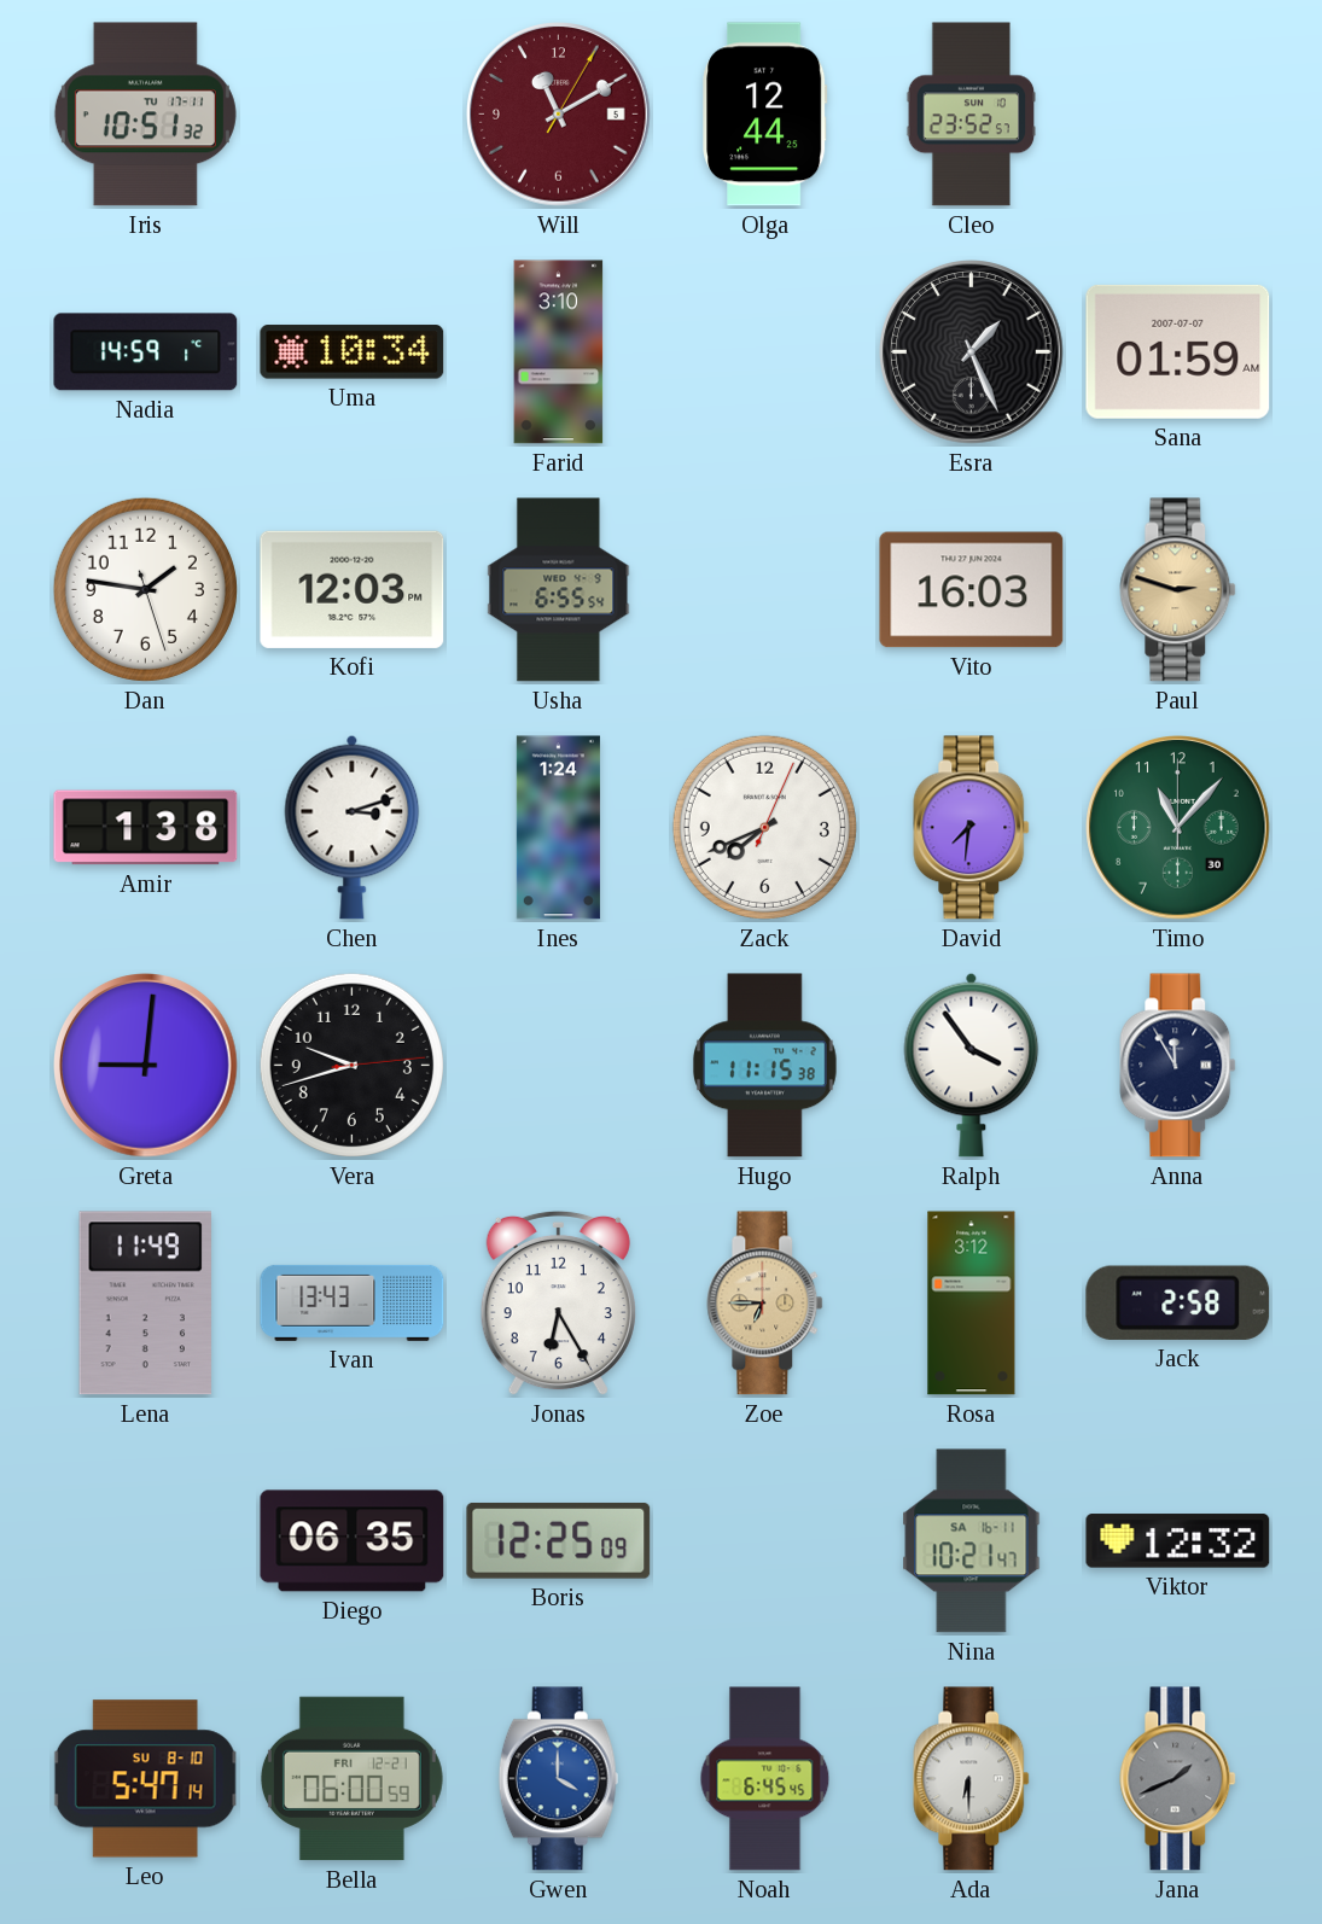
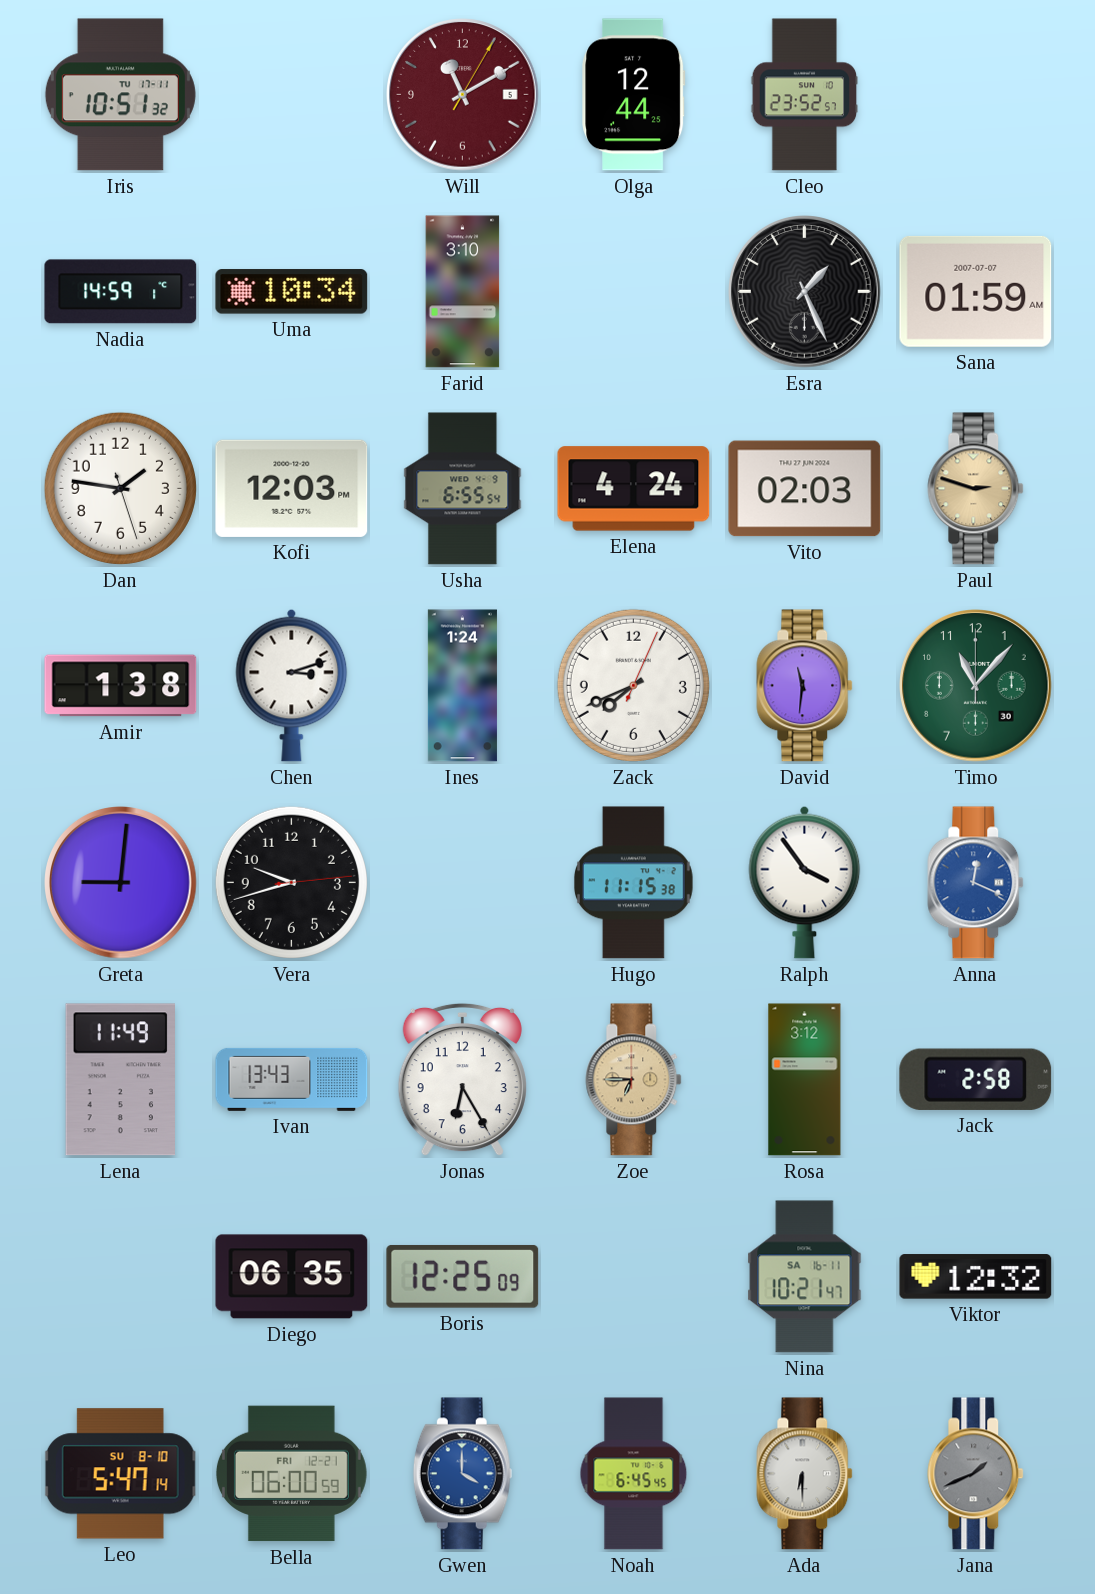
Elena: none -> 4:24 (634, 489)
Vito: 16:03 -> 02:03 (805, 489)
David: 7:31 -> 11:31 (805, 686)
Anna: 11:55 -> 12:19 (976, 883)
Anna dial: navy -> blue (976, 883)
